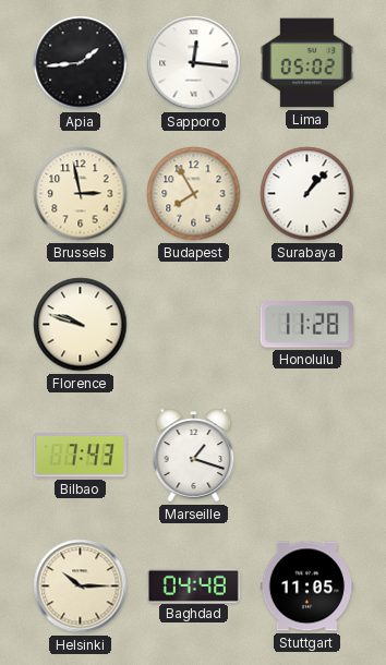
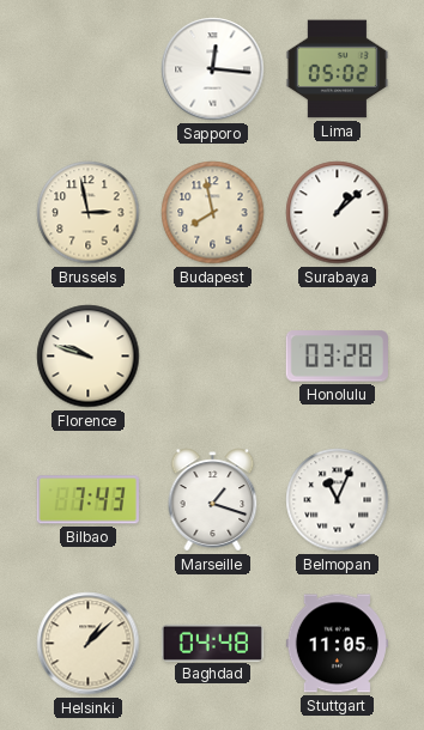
Apia: 1:44 -> none (81, 63)
Budapest: 7:55 -> 7:58 (213, 213)
Surabaya: 1:07 -> 1:08 (338, 213)
Honolulu: 11:28 -> 03:28 (337, 357)
Belmopan: none -> 11:04 (338, 500)
Helsinki: 10:15 -> 1:08 (89, 644)
